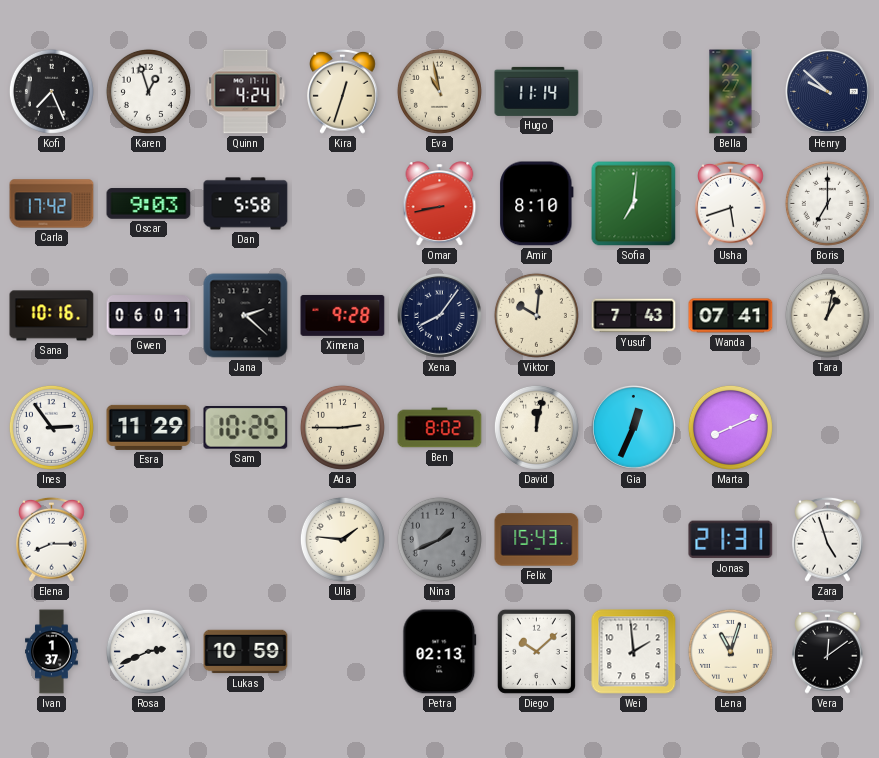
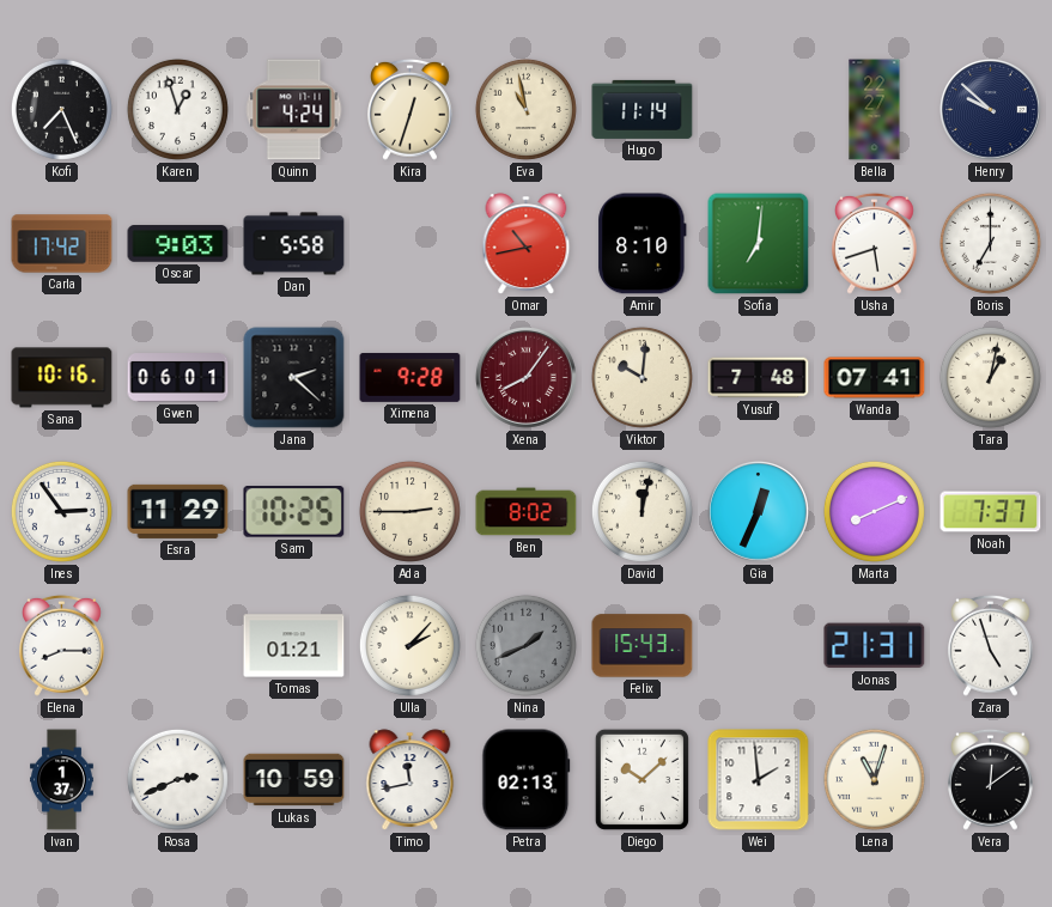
Omar: 8:43 -> 10:43 (527, 244)
Xena dial: navy -> burgundy (525, 377)
Yusuf: 7:43 -> 7:48 (759, 378)
Noah: none -> 7:37 (991, 512)
Tomas: none -> 01:21 (294, 646)
Ulla: 1:46 -> 2:07 (409, 645)
Timo: none -> 11:43 (411, 780)
